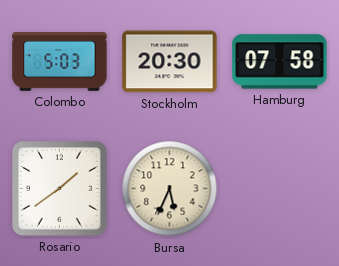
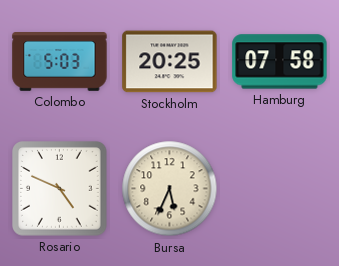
Stockholm: 20:30 -> 20:25 (170, 62)
Rosario: 1:39 -> 4:49 (60, 189)
